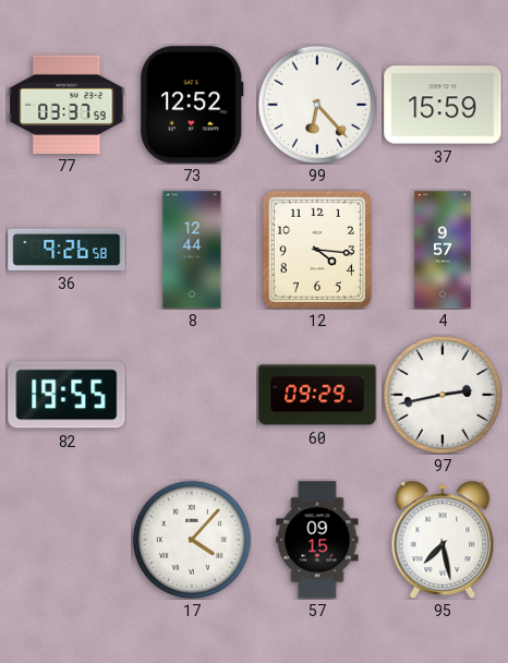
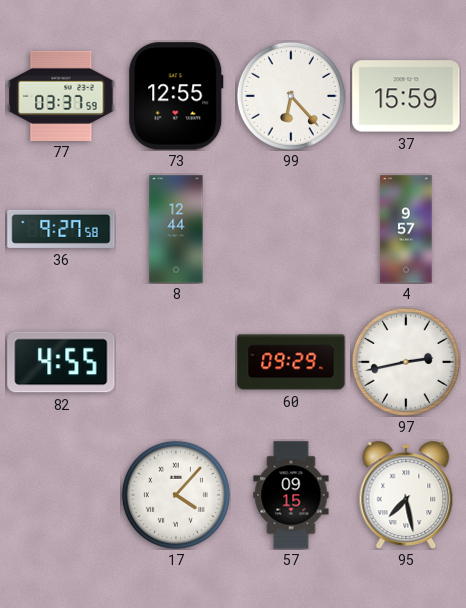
73: 12:52 -> 12:55 (176, 96)
36: 9:26 -> 9:27 (61, 229)
12: 4:16 -> none (317, 250)
82: 19:55 -> 4:55 (61, 362)
